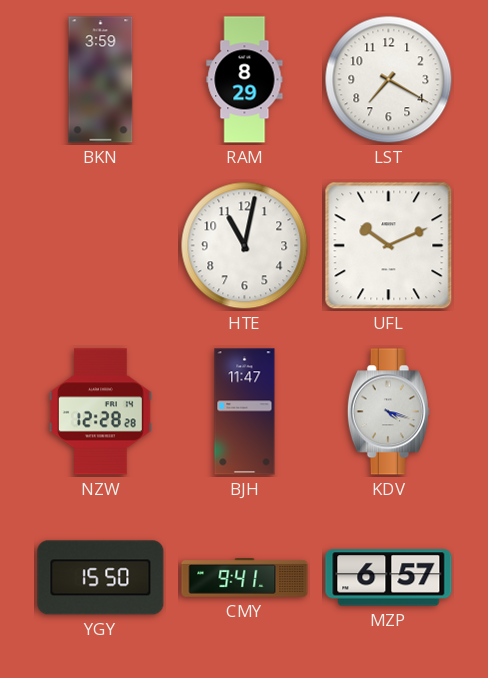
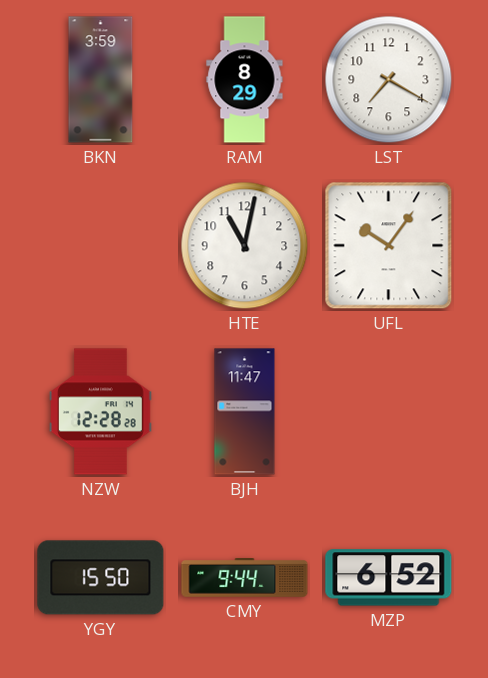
UFL: 10:11 -> 10:06 (389, 246)
KDV: 4:18 -> none (388, 412)
CMY: 9:41 -> 9:44 (245, 578)
MZP: 6:57 -> 6:52 (389, 578)
